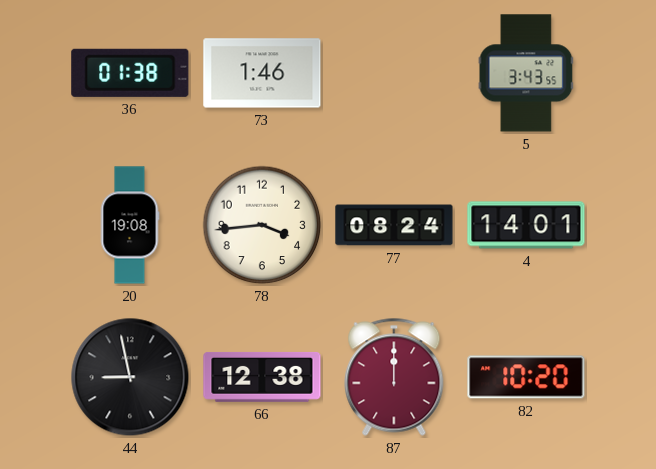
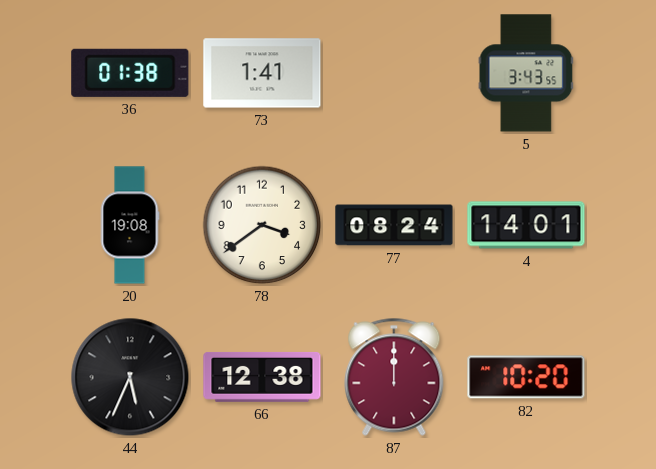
73: 1:46 -> 1:41 (262, 73)
78: 3:44 -> 3:39 (262, 225)
44: 8:58 -> 5:34 (130, 377)
